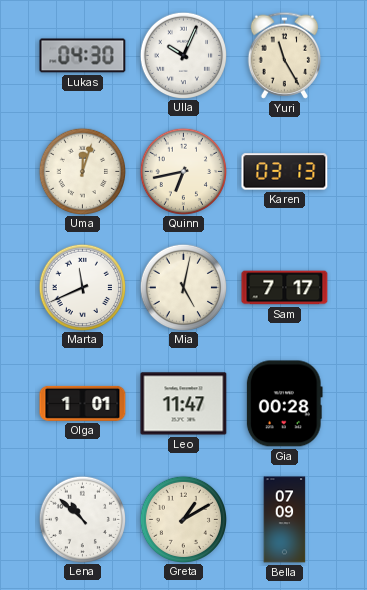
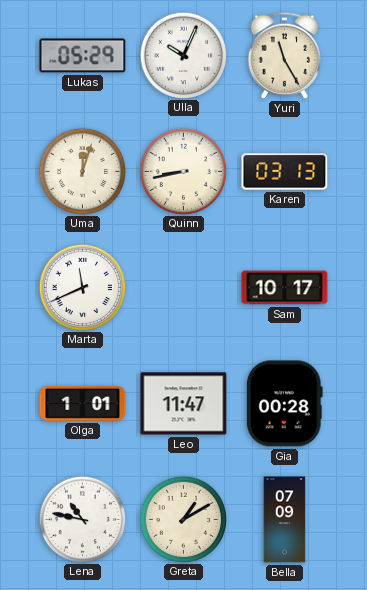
Lukas: 04:30 -> 05:29 (83, 56)
Quinn: 6:43 -> 8:43 (183, 171)
Mia: 5:02 -> none (183, 287)
Sam: 7:17 -> 10:17 (285, 288)
Lena: 10:52 -> 10:47 (82, 519)
